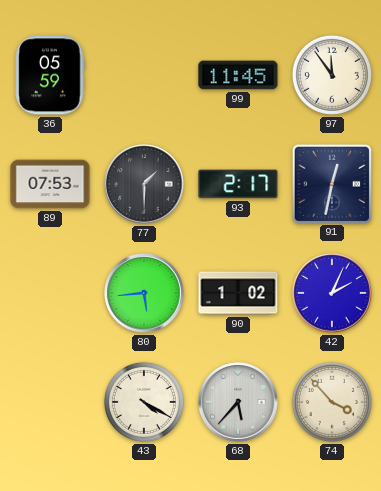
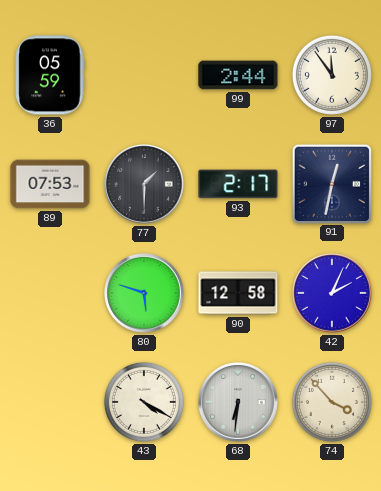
99: 11:45 -> 2:44 (238, 75)
80: 5:44 -> 5:48 (145, 294)
90: 1:02 -> 12:58 (238, 293)
68: 5:37 -> 6:31 (239, 403)
